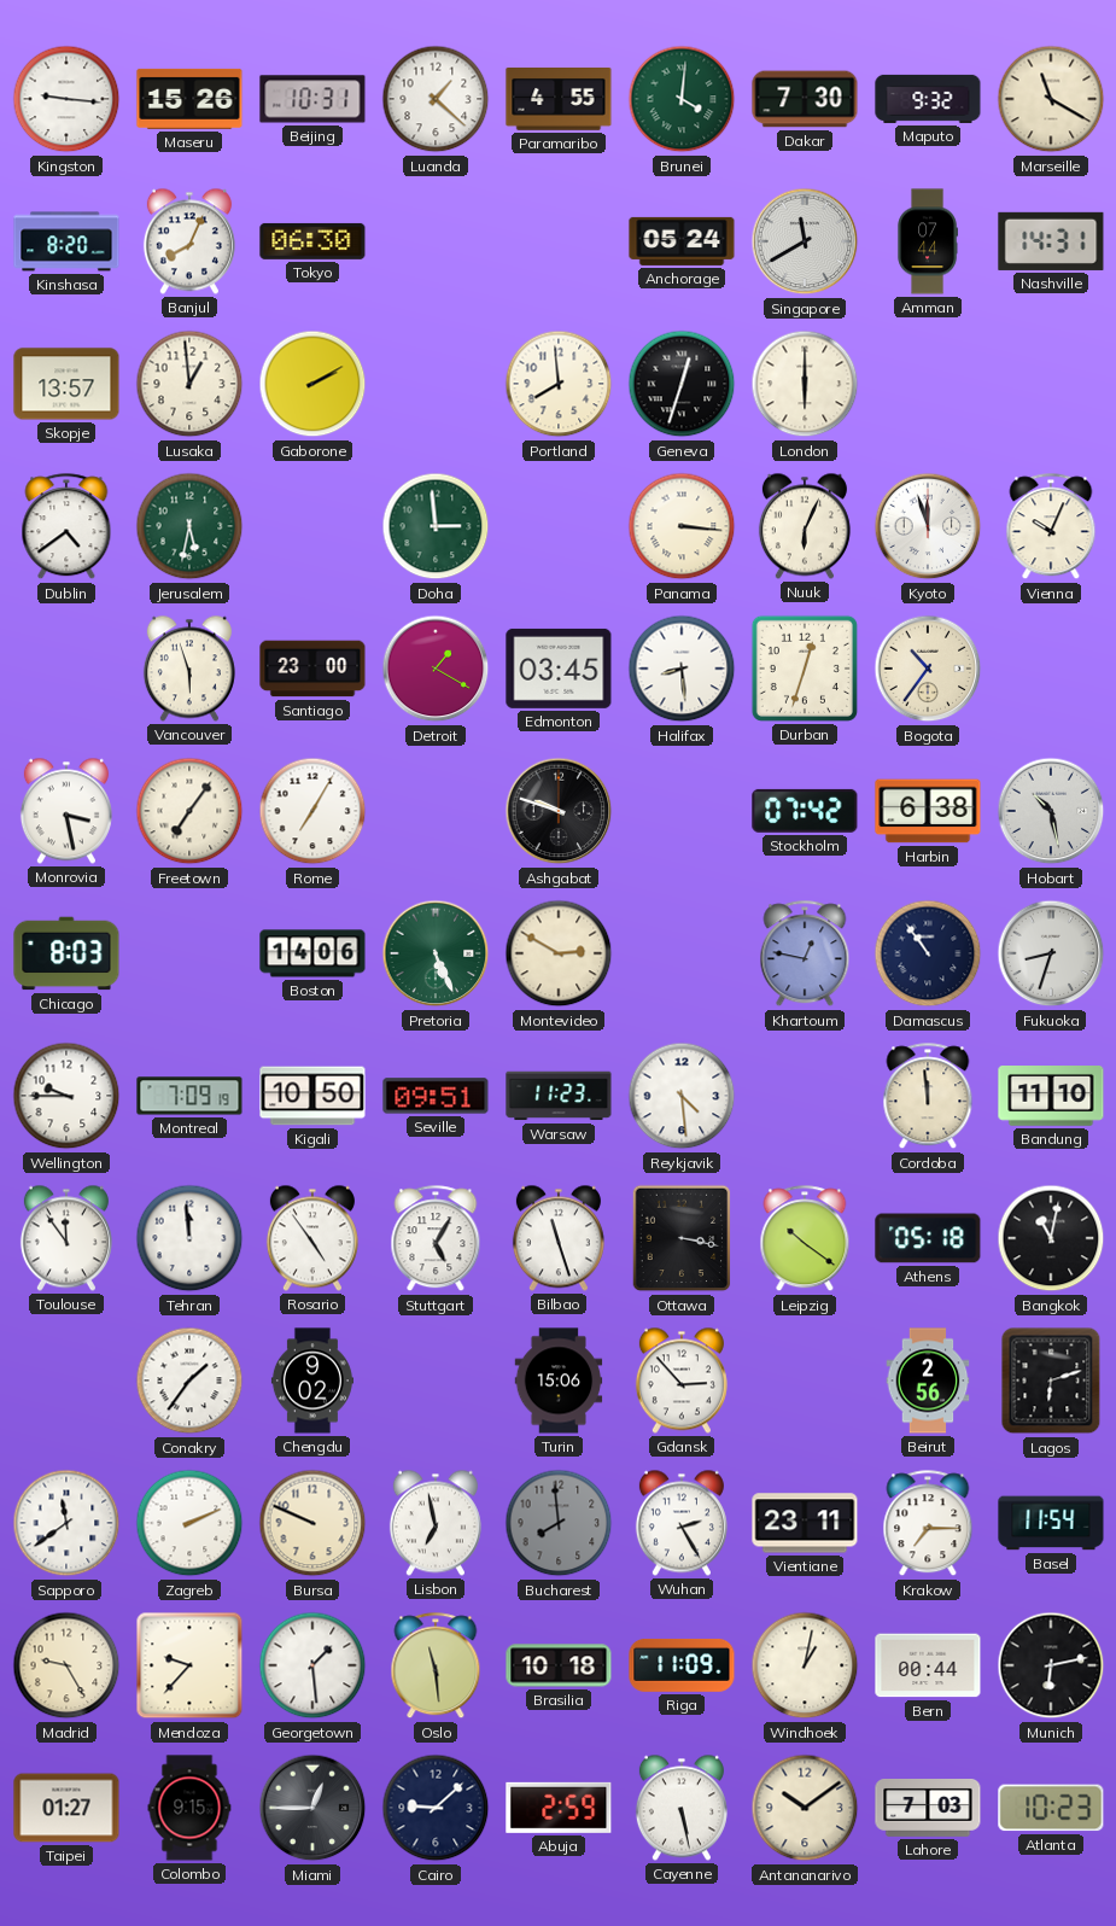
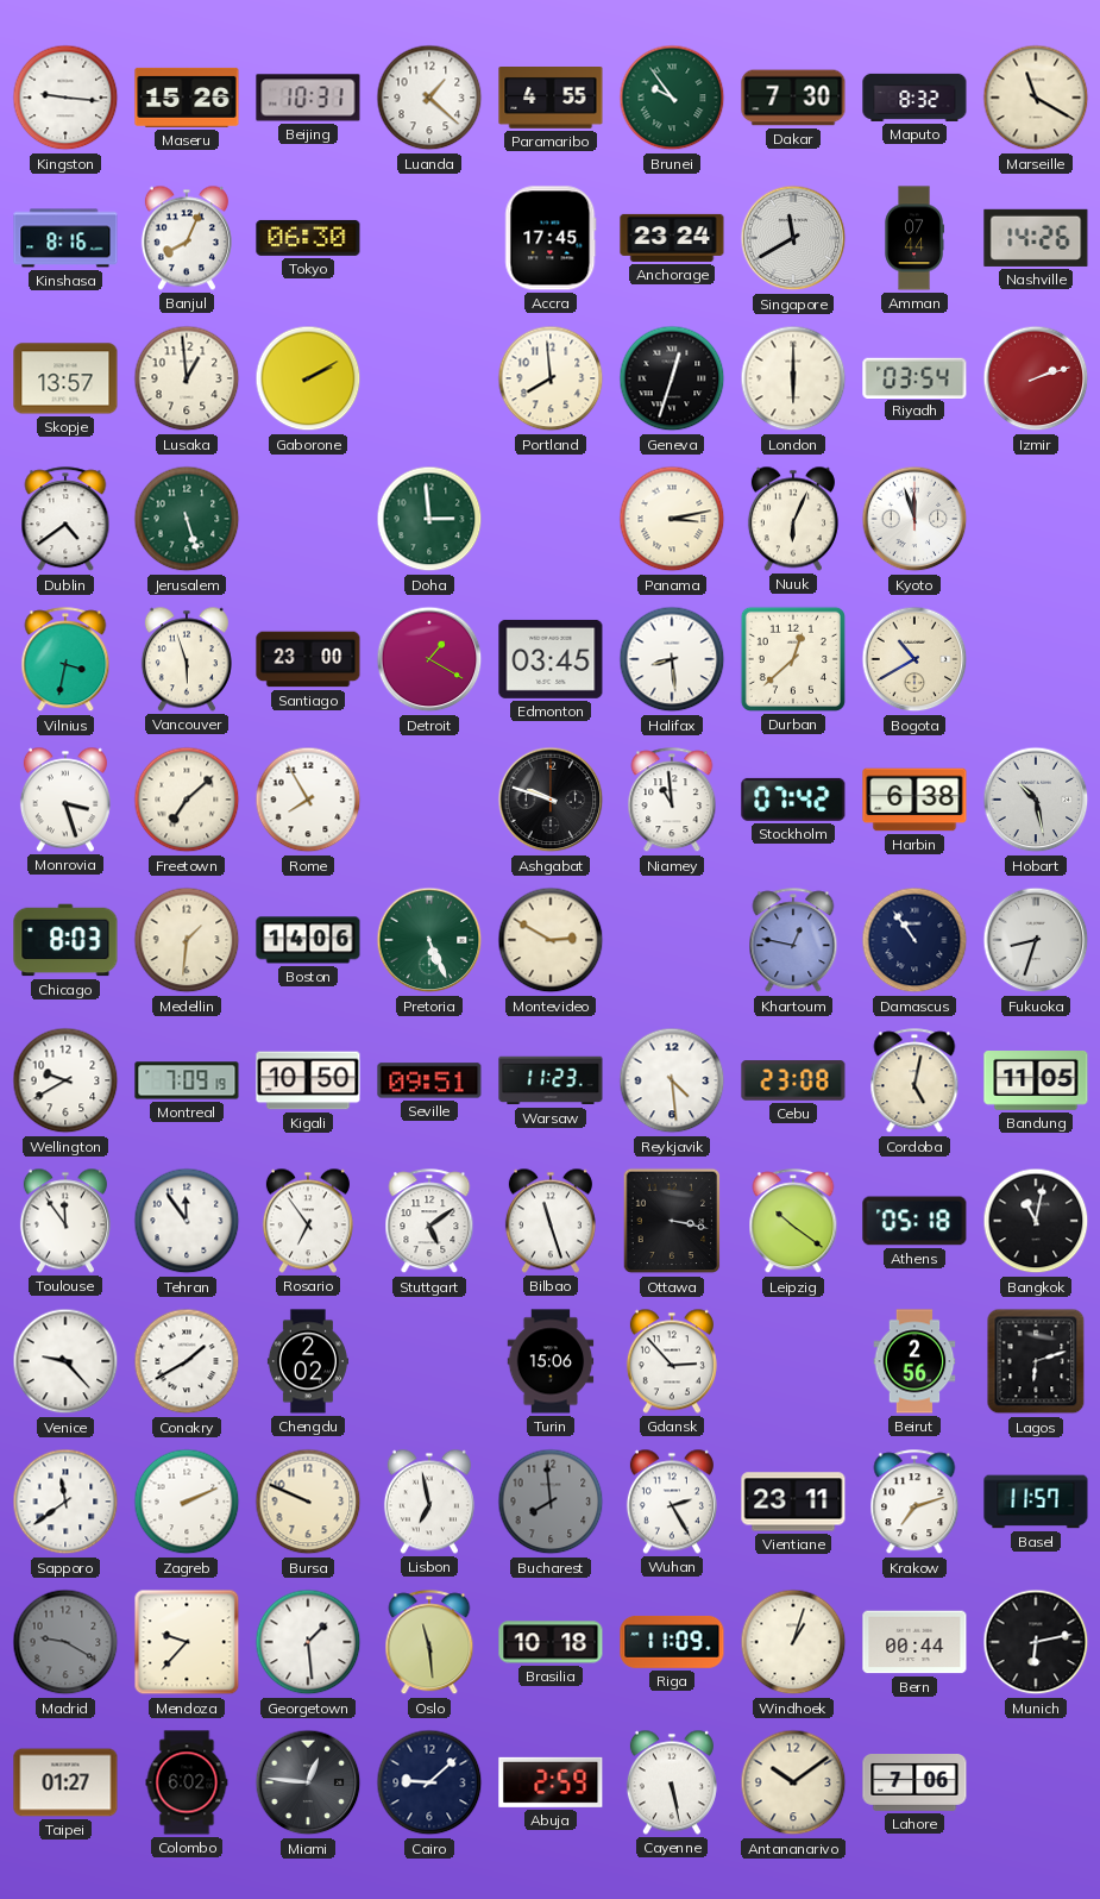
Brunei: 4:01 -> 9:54 (672, 98)
Maputo: 9:32 -> 8:32 (914, 98)
Kinshasa: 8:20 -> 8:16 (65, 238)
Accra: none -> 17:45 (551, 238)
Anchorage: 05:24 -> 23:24 (672, 238)
Nashville: 14:31 -> 14:26 (1036, 238)
Riyadh: none -> 03:54 (914, 377)
Izmir: none -> 2:12 (1036, 378)
Jerusalem: 5:32 -> 5:27 (187, 519)
Panama: 3:16 -> 3:13 (672, 519)
Vienna: 10:04 -> none (1051, 527)
Vilnius: none -> 3:32 (65, 660)
Durban: 12:33 -> 12:38 (793, 659)
Bogota: 10:36 -> 10:40 (914, 659)
Monrovia: 3:28 -> 3:27 (65, 800)
Freetown: 7:06 -> 7:08 (187, 800)
Rome: 7:05 -> 7:55 (308, 800)
Niamey: none -> 10:59 (672, 801)
Medellin: none -> 1:31 (187, 940)
Wellington: 9:45 -> 9:40 (65, 1080)
Cebu: none -> 23:08 (793, 1080)
Cordoba: 11:59 -> 5:02 (914, 1082)
Bandung: 11:10 -> 11:05 (1036, 1082)
Tehran: 11:59 -> 11:54 (187, 1221)
Rosario: 4:54 -> 6:54 (308, 1221)
Stuttgart: 5:05 -> 5:09 (429, 1222)
Venice: none -> 9:23 (65, 1361)
Conakry: 1:36 -> 1:40 (187, 1361)
Chengdu: 9:02 -> 2:02 (308, 1361)
Krakow: 7:15 -> 7:12 (914, 1503)
Basel: 11:54 -> 11:57 (1036, 1502)
Madrid: 9:25 -> 9:20 (65, 1642)
Madrid dial: cream -> grey (65, 1642)
Windhoek: 1:02 -> 1:03 (793, 1642)
Colombo: 9:15 -> 6:02 (187, 1782)
Miami: 12:45 -> 12:46 (308, 1782)
Lahore: 7:03 -> 7:06 (914, 1784)
Atlanta: 10:23 -> none (1051, 1808)
